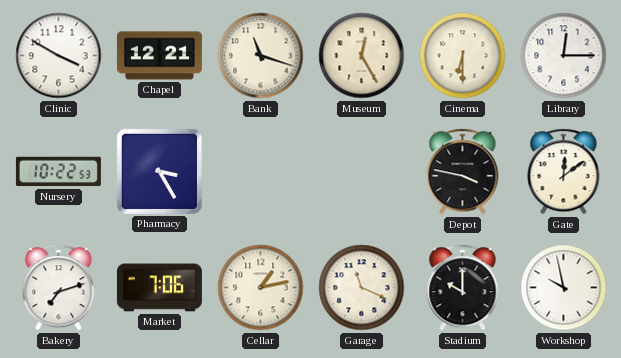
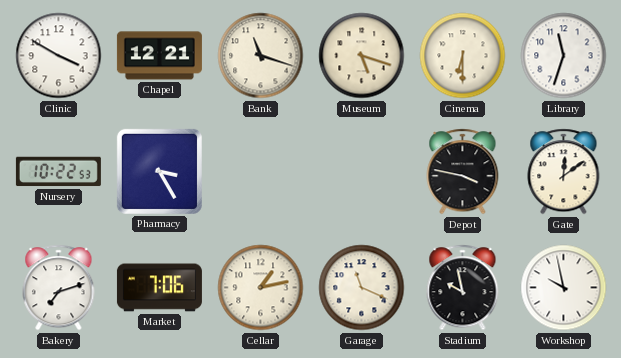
Museum: 12:25 -> 5:18 (362, 56)
Library: 12:15 -> 11:33 (564, 56)
Stadium: 10:00 -> 9:58 (463, 288)
